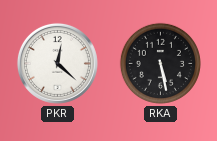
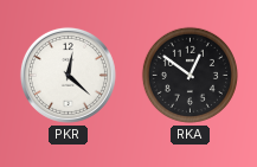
RKA: 5:28 -> 12:51 (189, 75)
